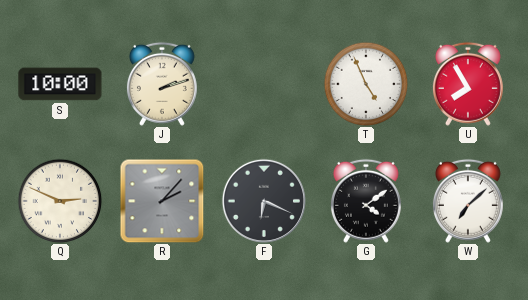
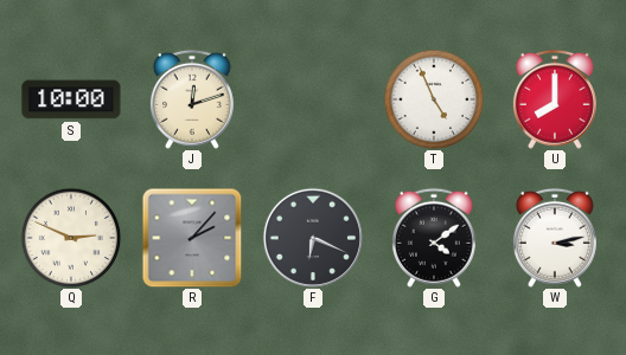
J: 2:12 -> 12:12 (192, 99)
U: 7:55 -> 8:00 (555, 99)
W: 7:08 -> 3:13 (555, 238)
